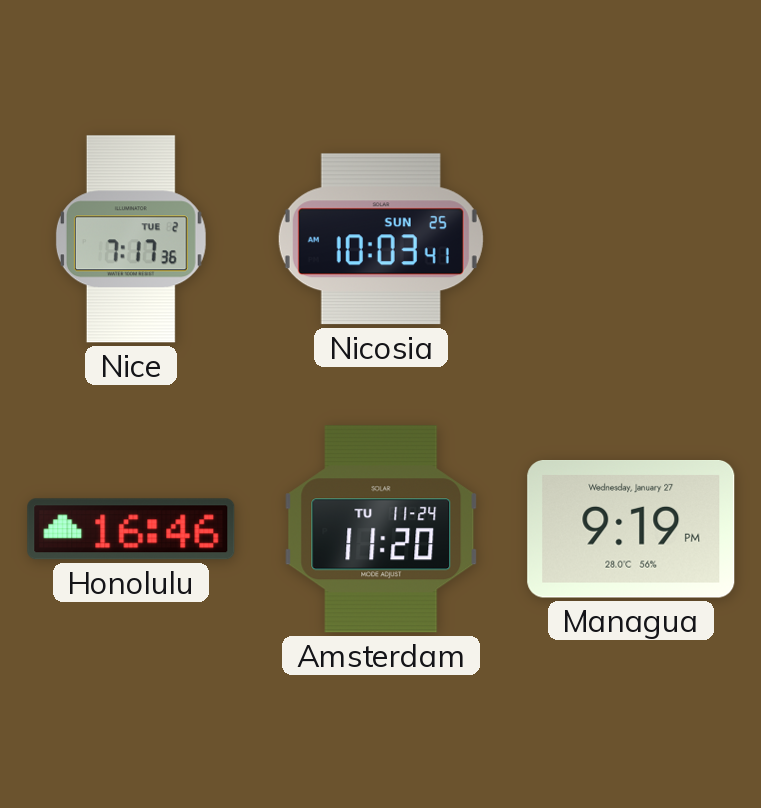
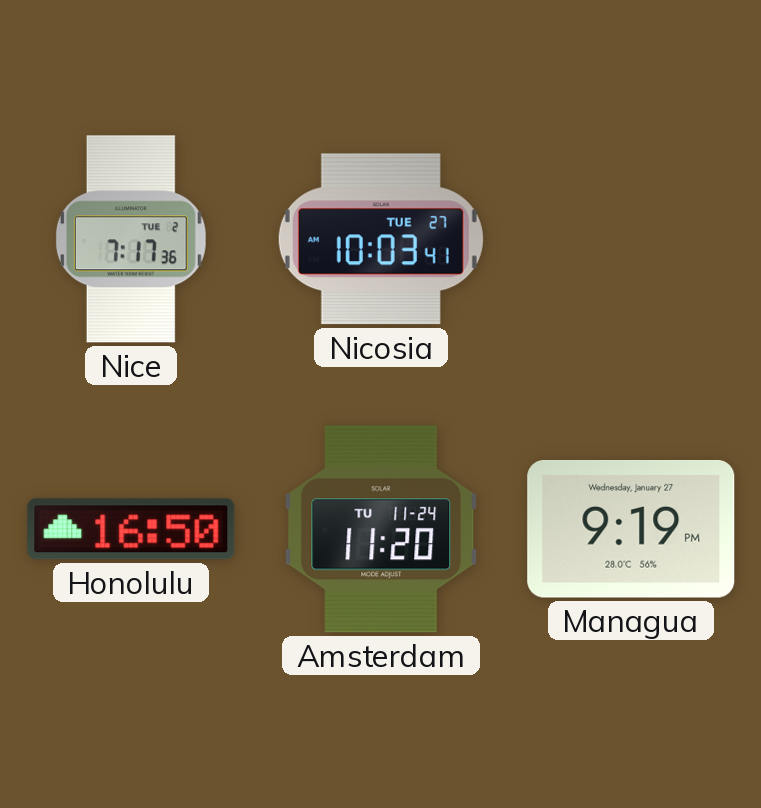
Nicosia date: SUN 25 -> TUE 27 (381, 239)
Honolulu: 16:46 -> 16:50 (131, 529)
